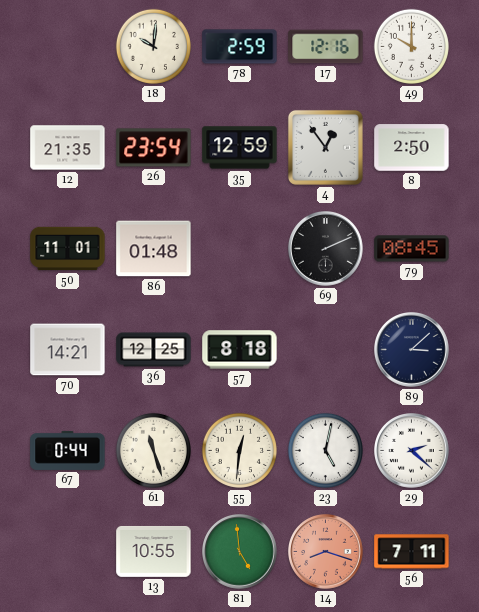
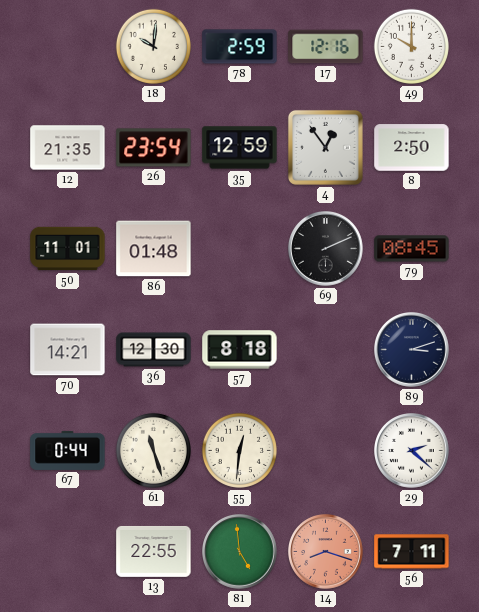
36: 12:25 -> 12:30 (154, 350)
89: 3:08 -> 3:12 (412, 350)
23: 5:02 -> none (325, 450)
13: 10:55 -> 22:55 (154, 551)
